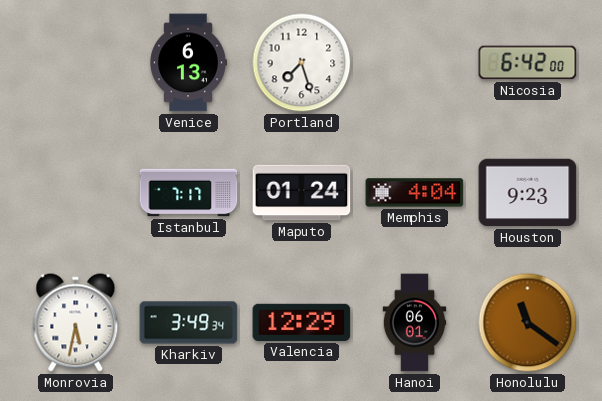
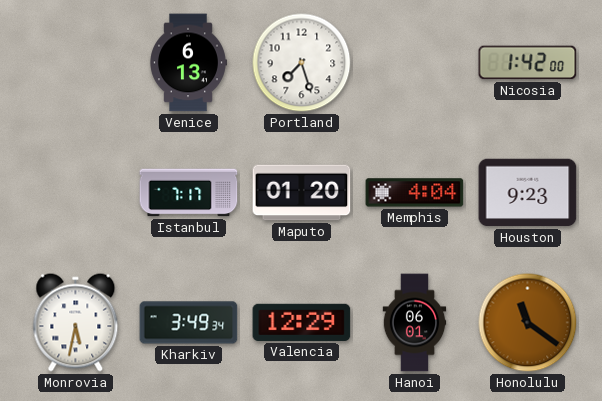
Nicosia: 6:42 -> 1:42 (528, 63)
Maputo: 01:24 -> 01:20 (302, 193)
